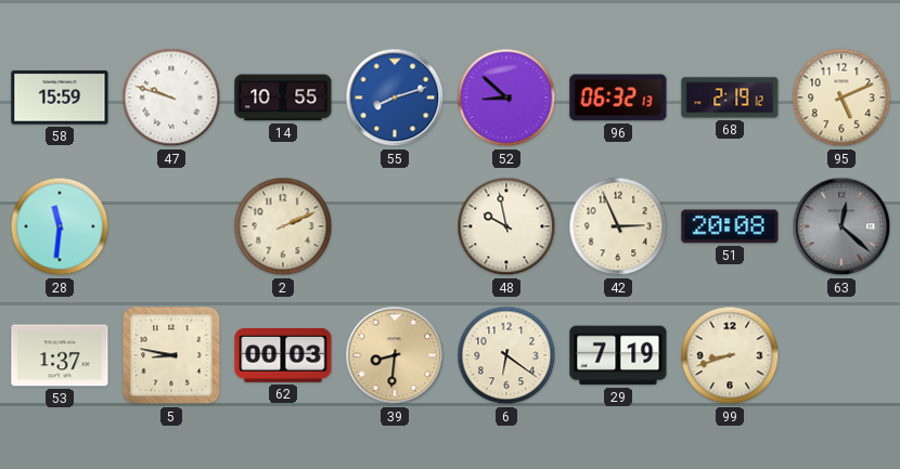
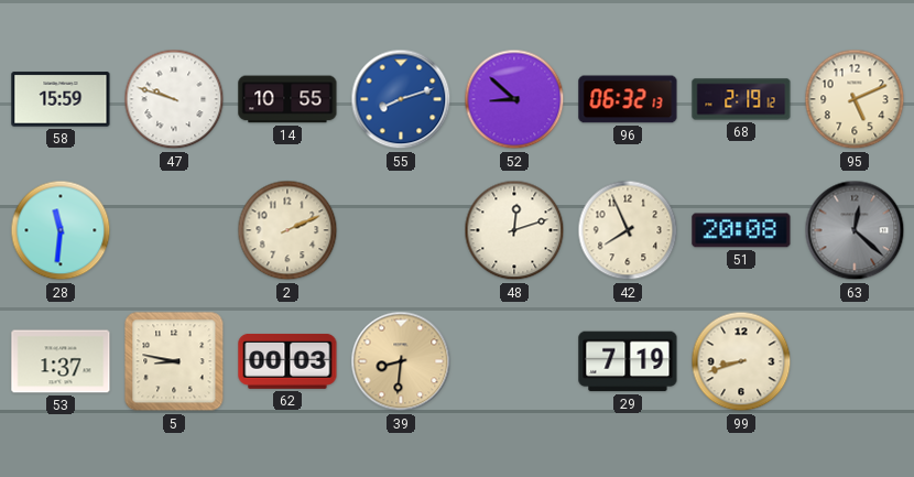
48: 9:58 -> 12:12 (514, 230)
42: 2:56 -> 7:56 (628, 230)
6: 6:21 -> none (506, 355)
